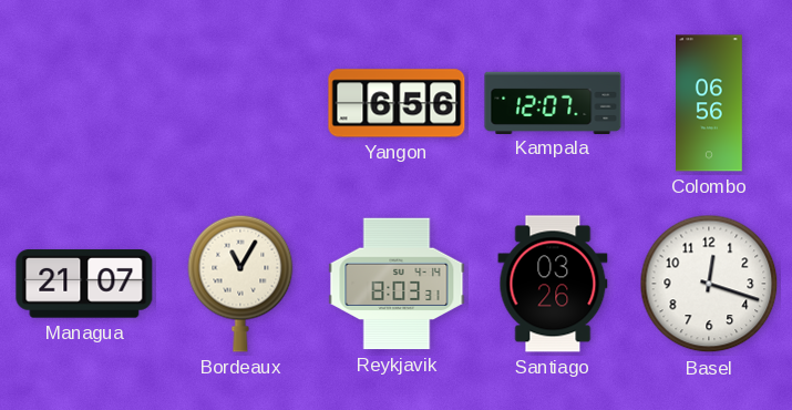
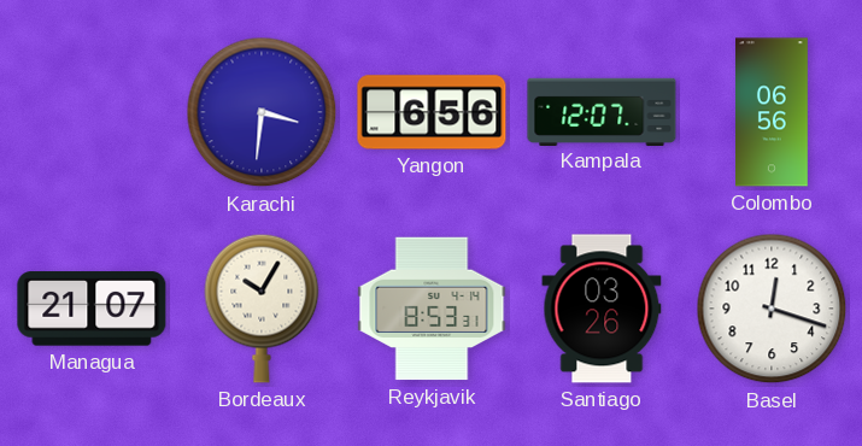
Karachi: none -> 3:31 (262, 112)
Bordeaux: 11:05 -> 10:05 (262, 309)
Reykjavik: 8:03 -> 8:53 (432, 309)
